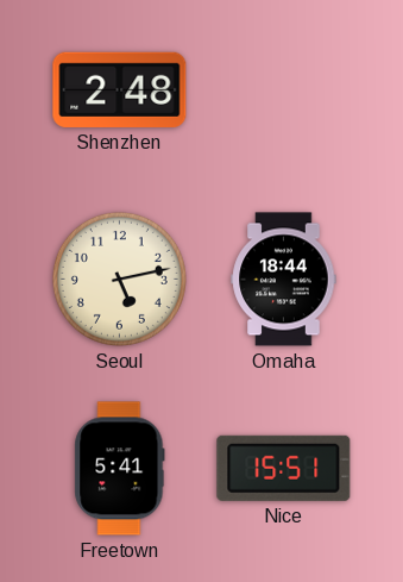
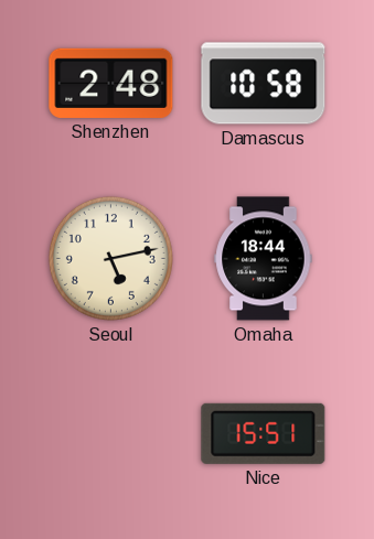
Damascus: none -> 10:58 (264, 84)
Freetown: 5:41 -> none (120, 469)
